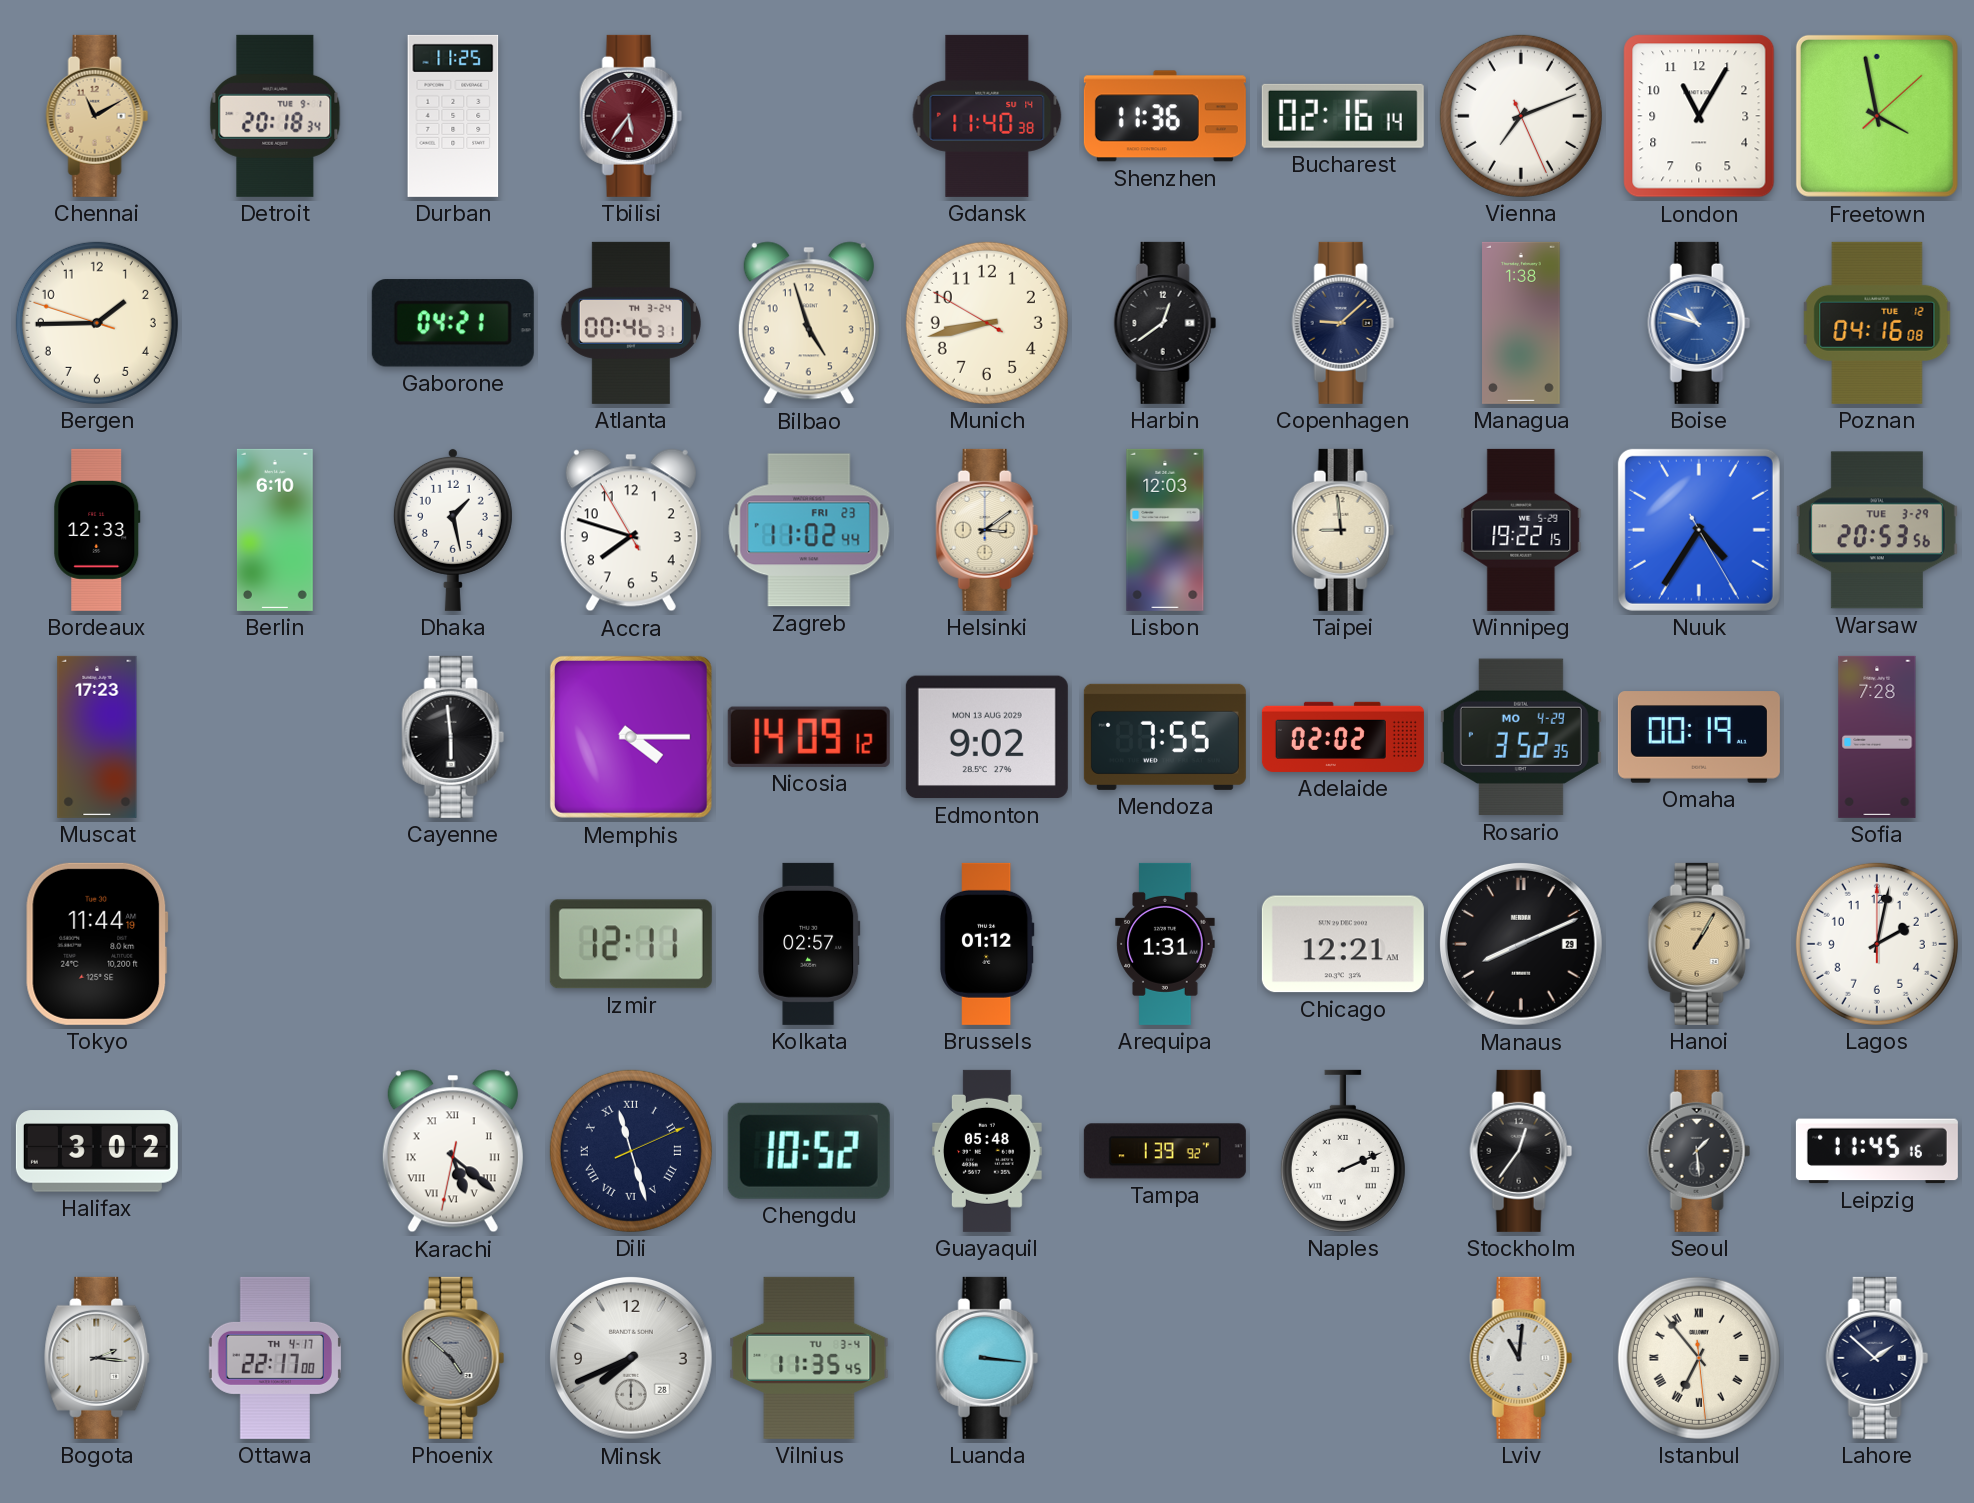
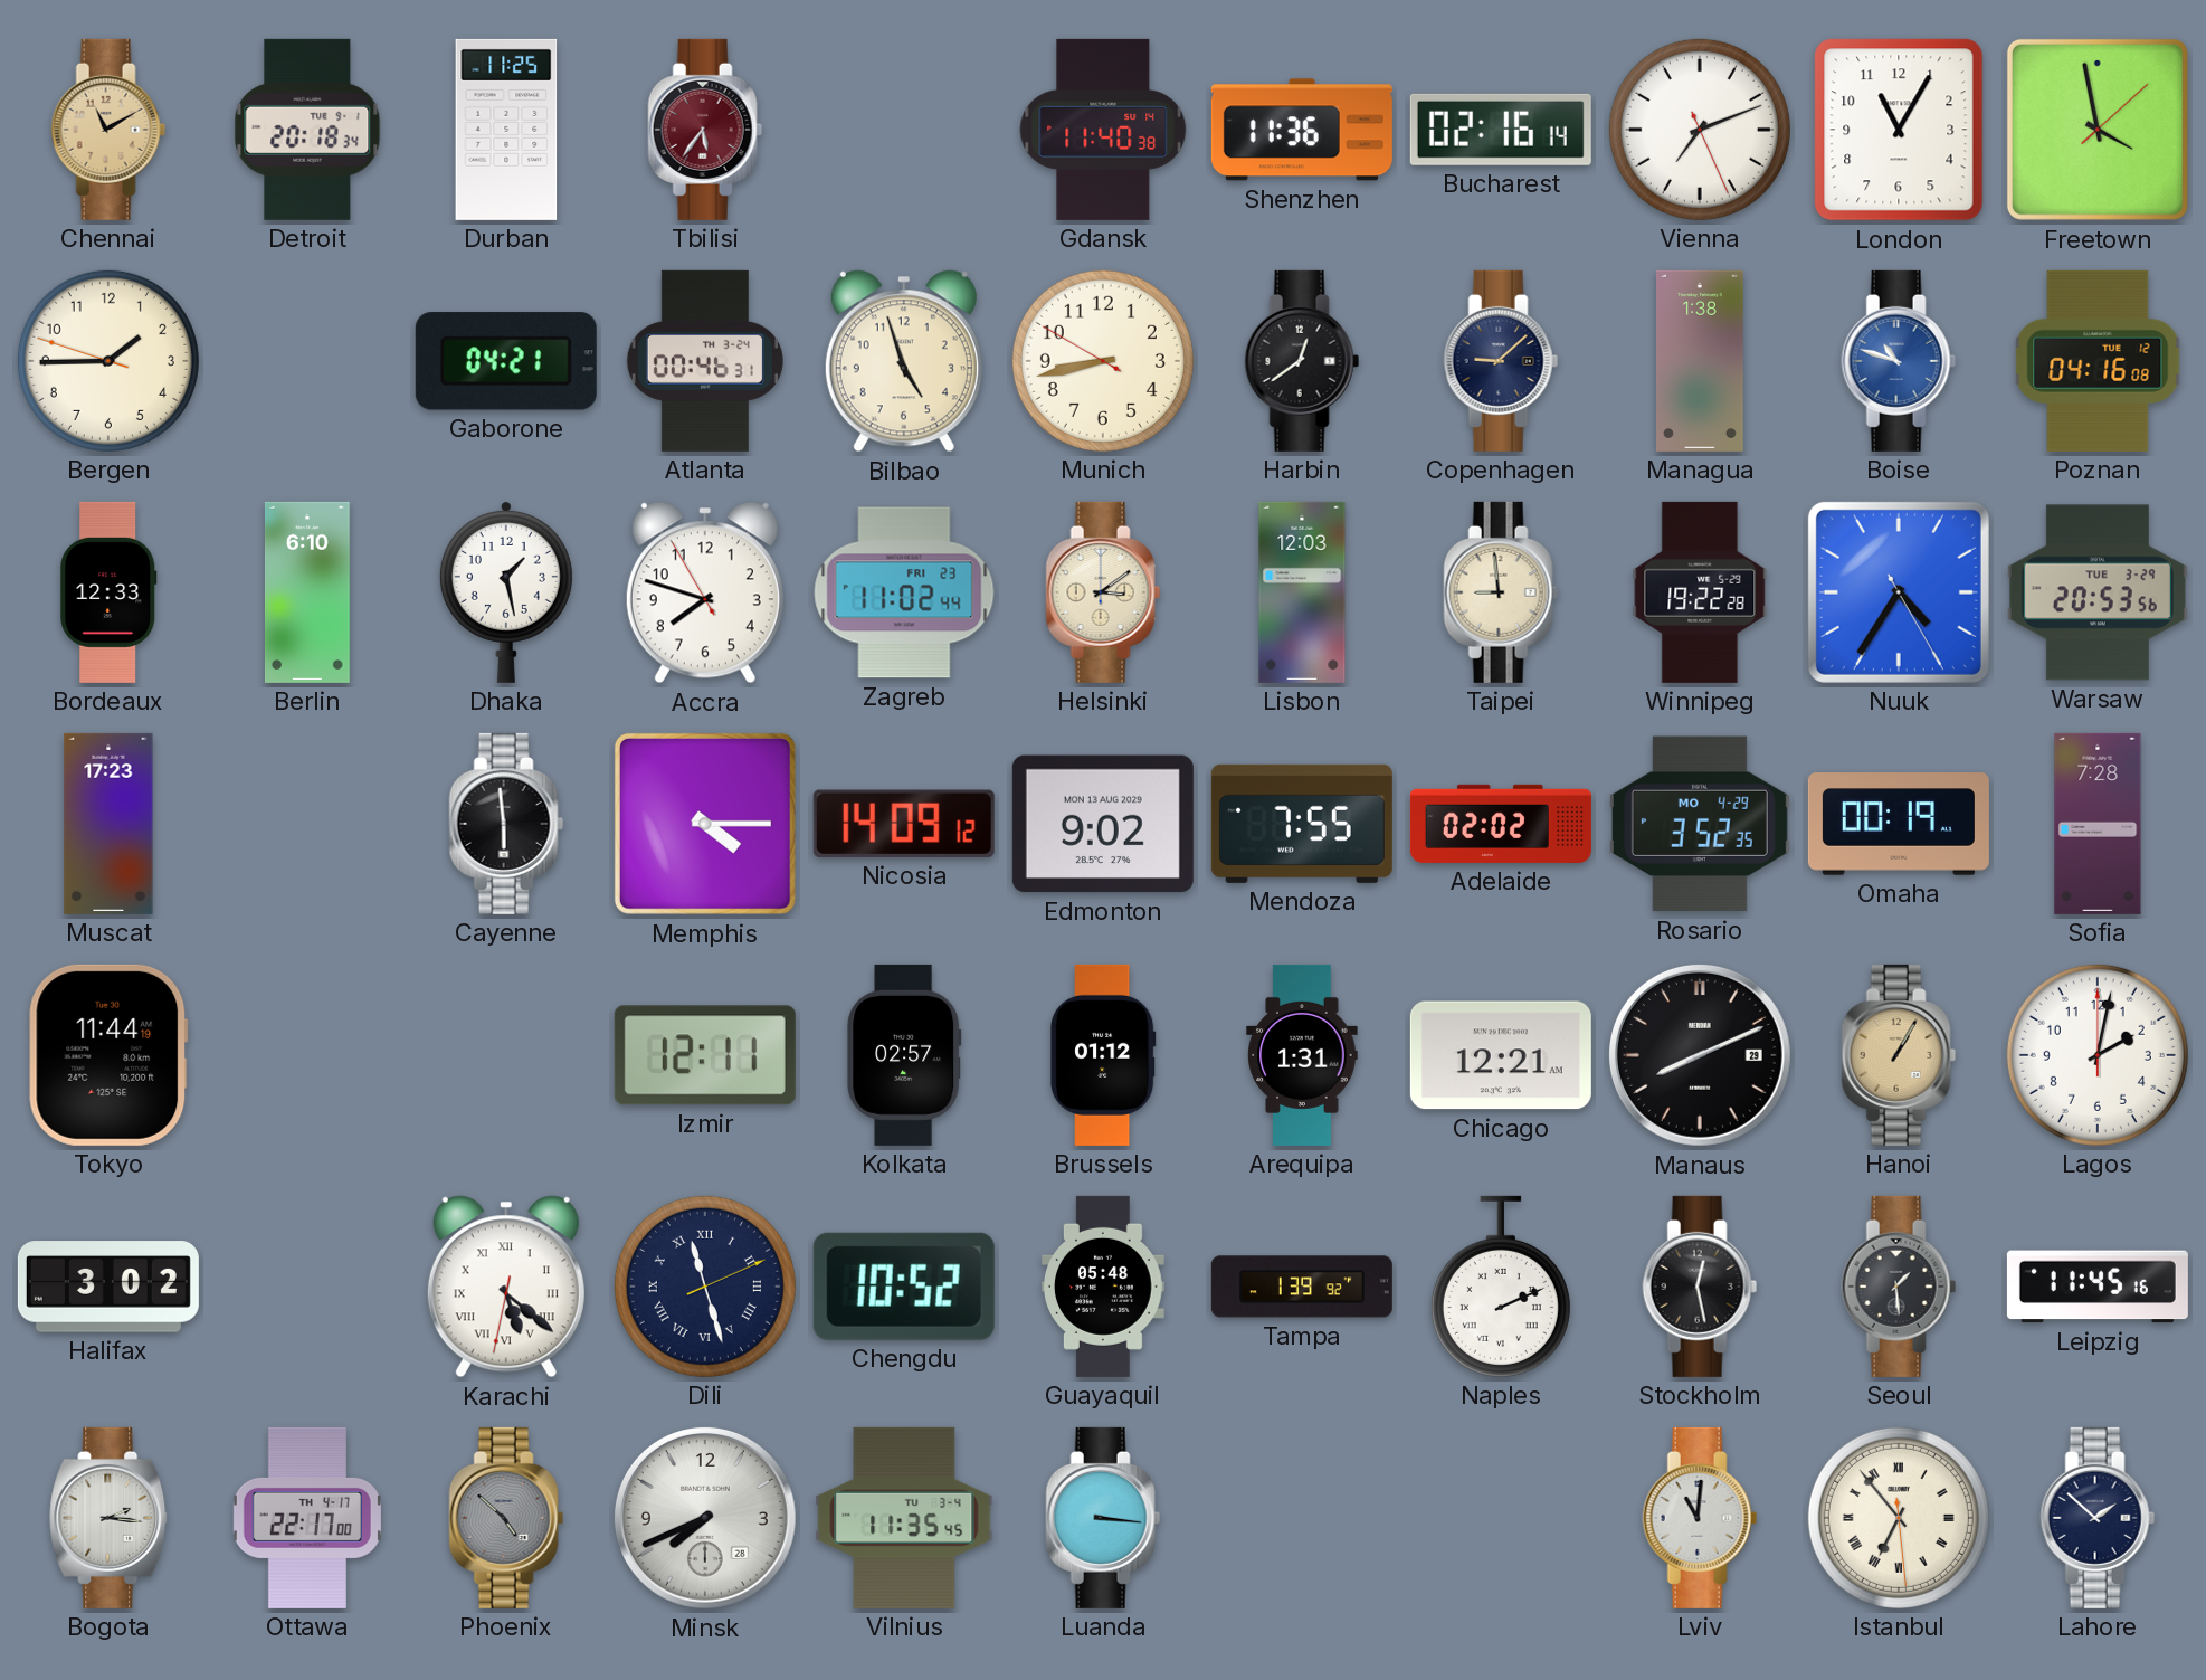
Winnipeg: 19:22:15 -> 19:22:28 (1700, 592)
Stockholm: 12:36 -> 12:28 (1700, 1287)
